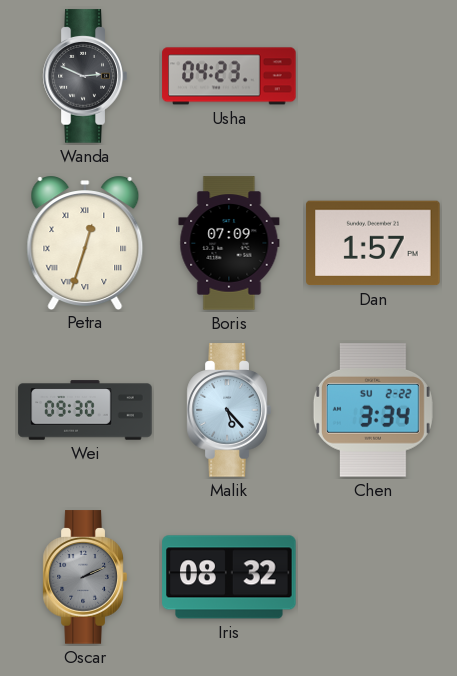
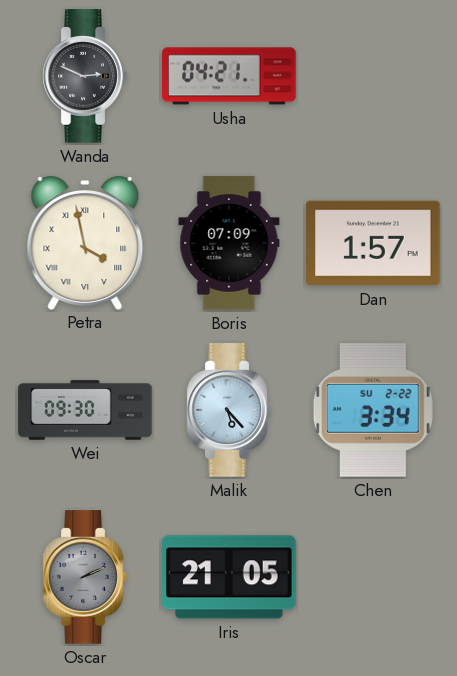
Usha: 04:23 -> 04:21 (229, 76)
Petra: 12:33 -> 3:58 (85, 242)
Iris: 08:32 -> 21:05 (229, 577)
